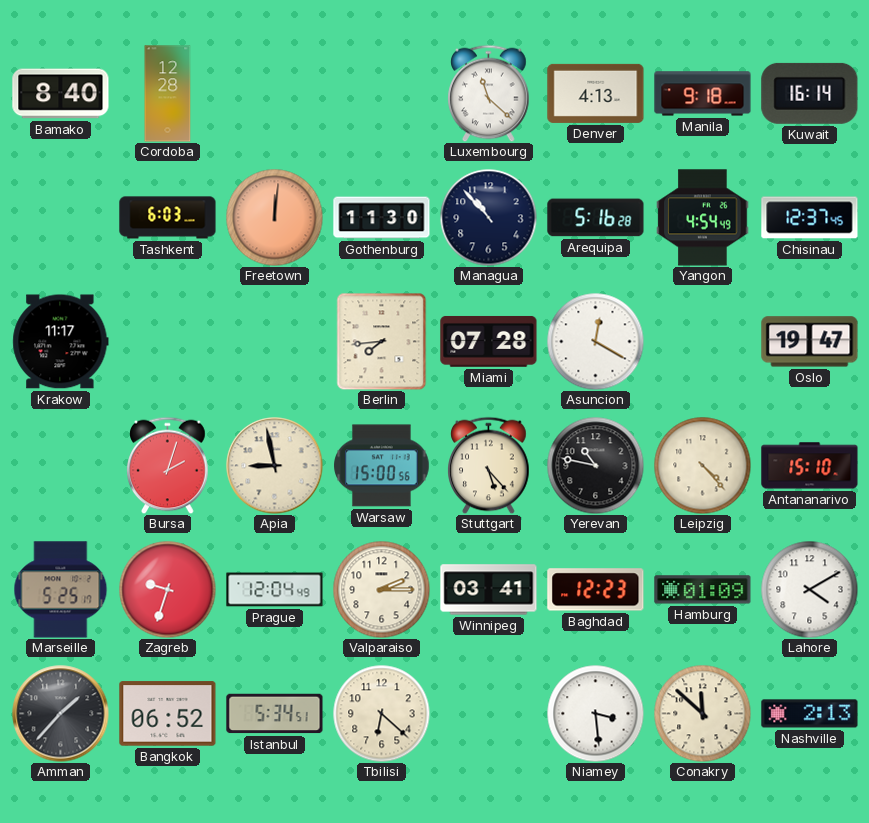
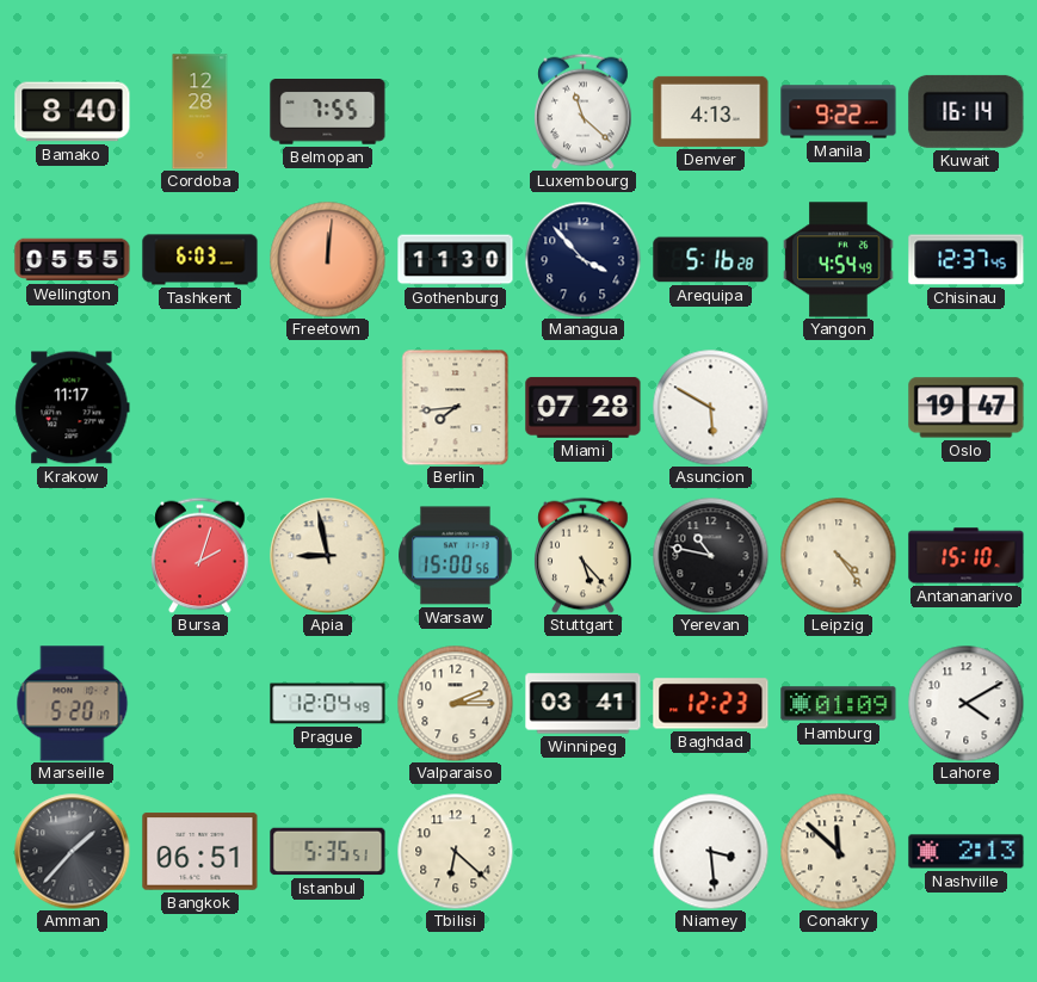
Belmopan: none -> 7:55 (328, 112)
Manila: 9:18 -> 9:22 (839, 112)
Wellington: none -> 05:55 (73, 260)
Managua: 10:53 -> 3:53 (582, 259)
Asuncion: 12:20 -> 5:50 (710, 407)
Leipzig: 4:23 -> 4:24 (838, 555)
Marseille: 5:25 -> 5:20 (73, 704)
Zagreb: 9:33 -> none (167, 589)
Bangkok: 06:52 -> 06:51 (200, 852)
Istanbul: 5:34 -> 5:35 (328, 852)
